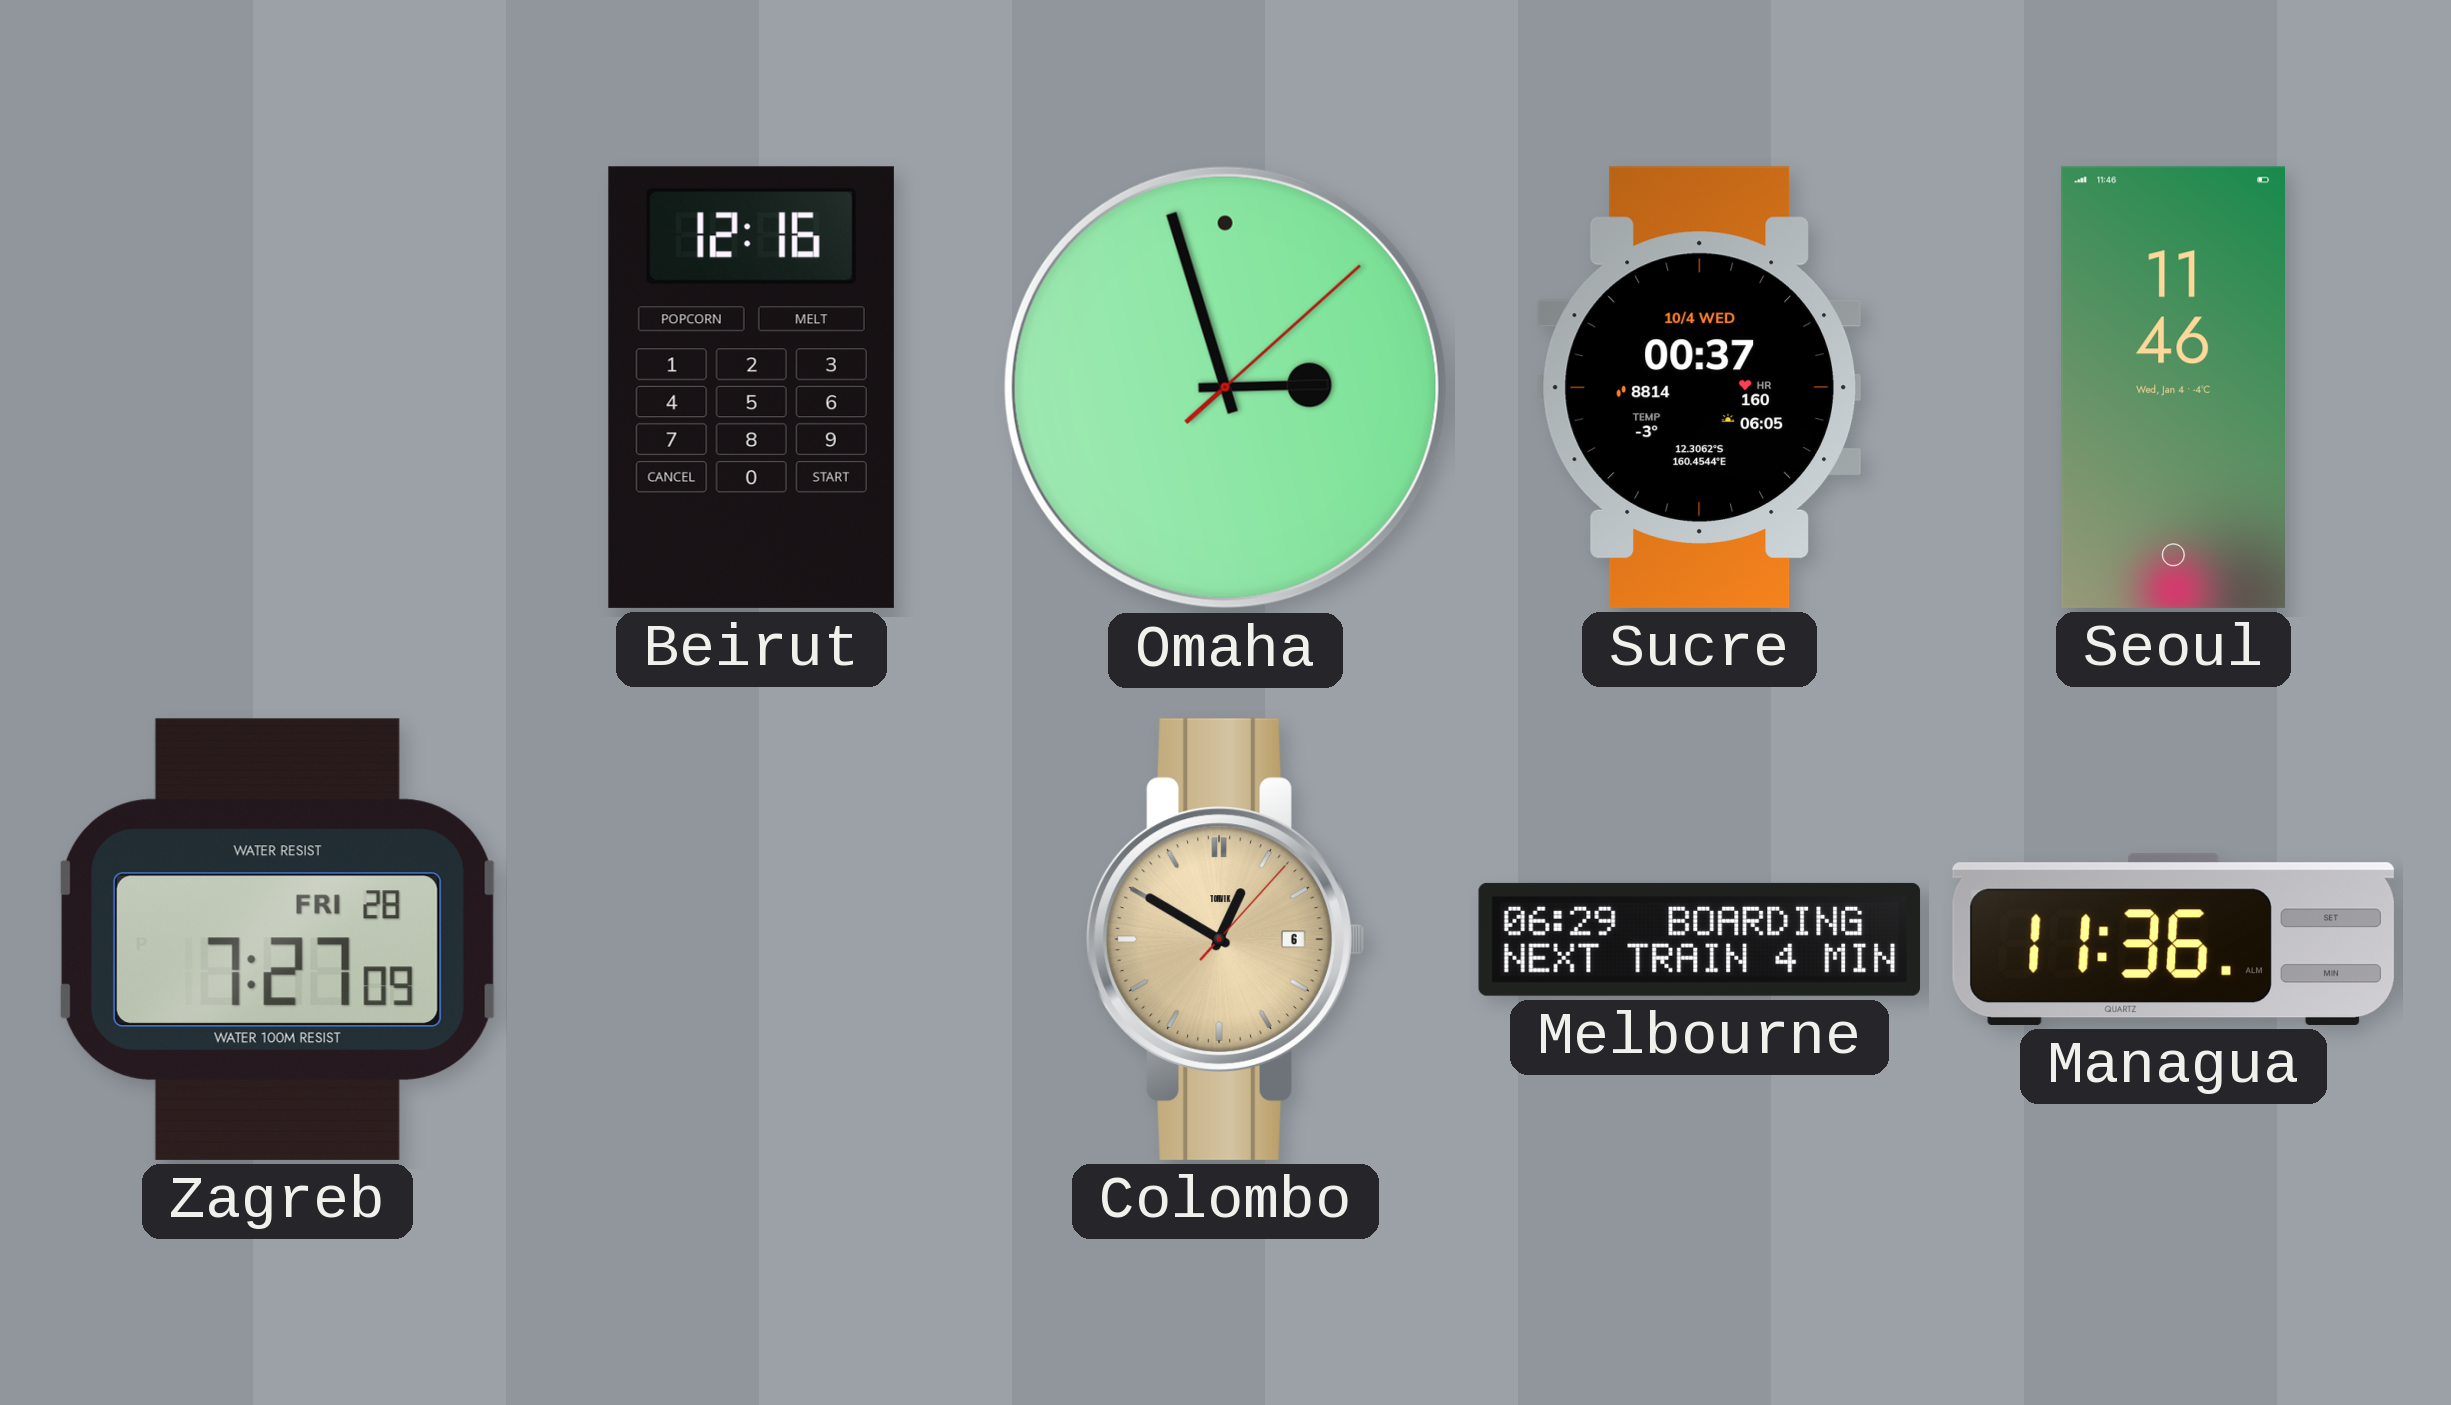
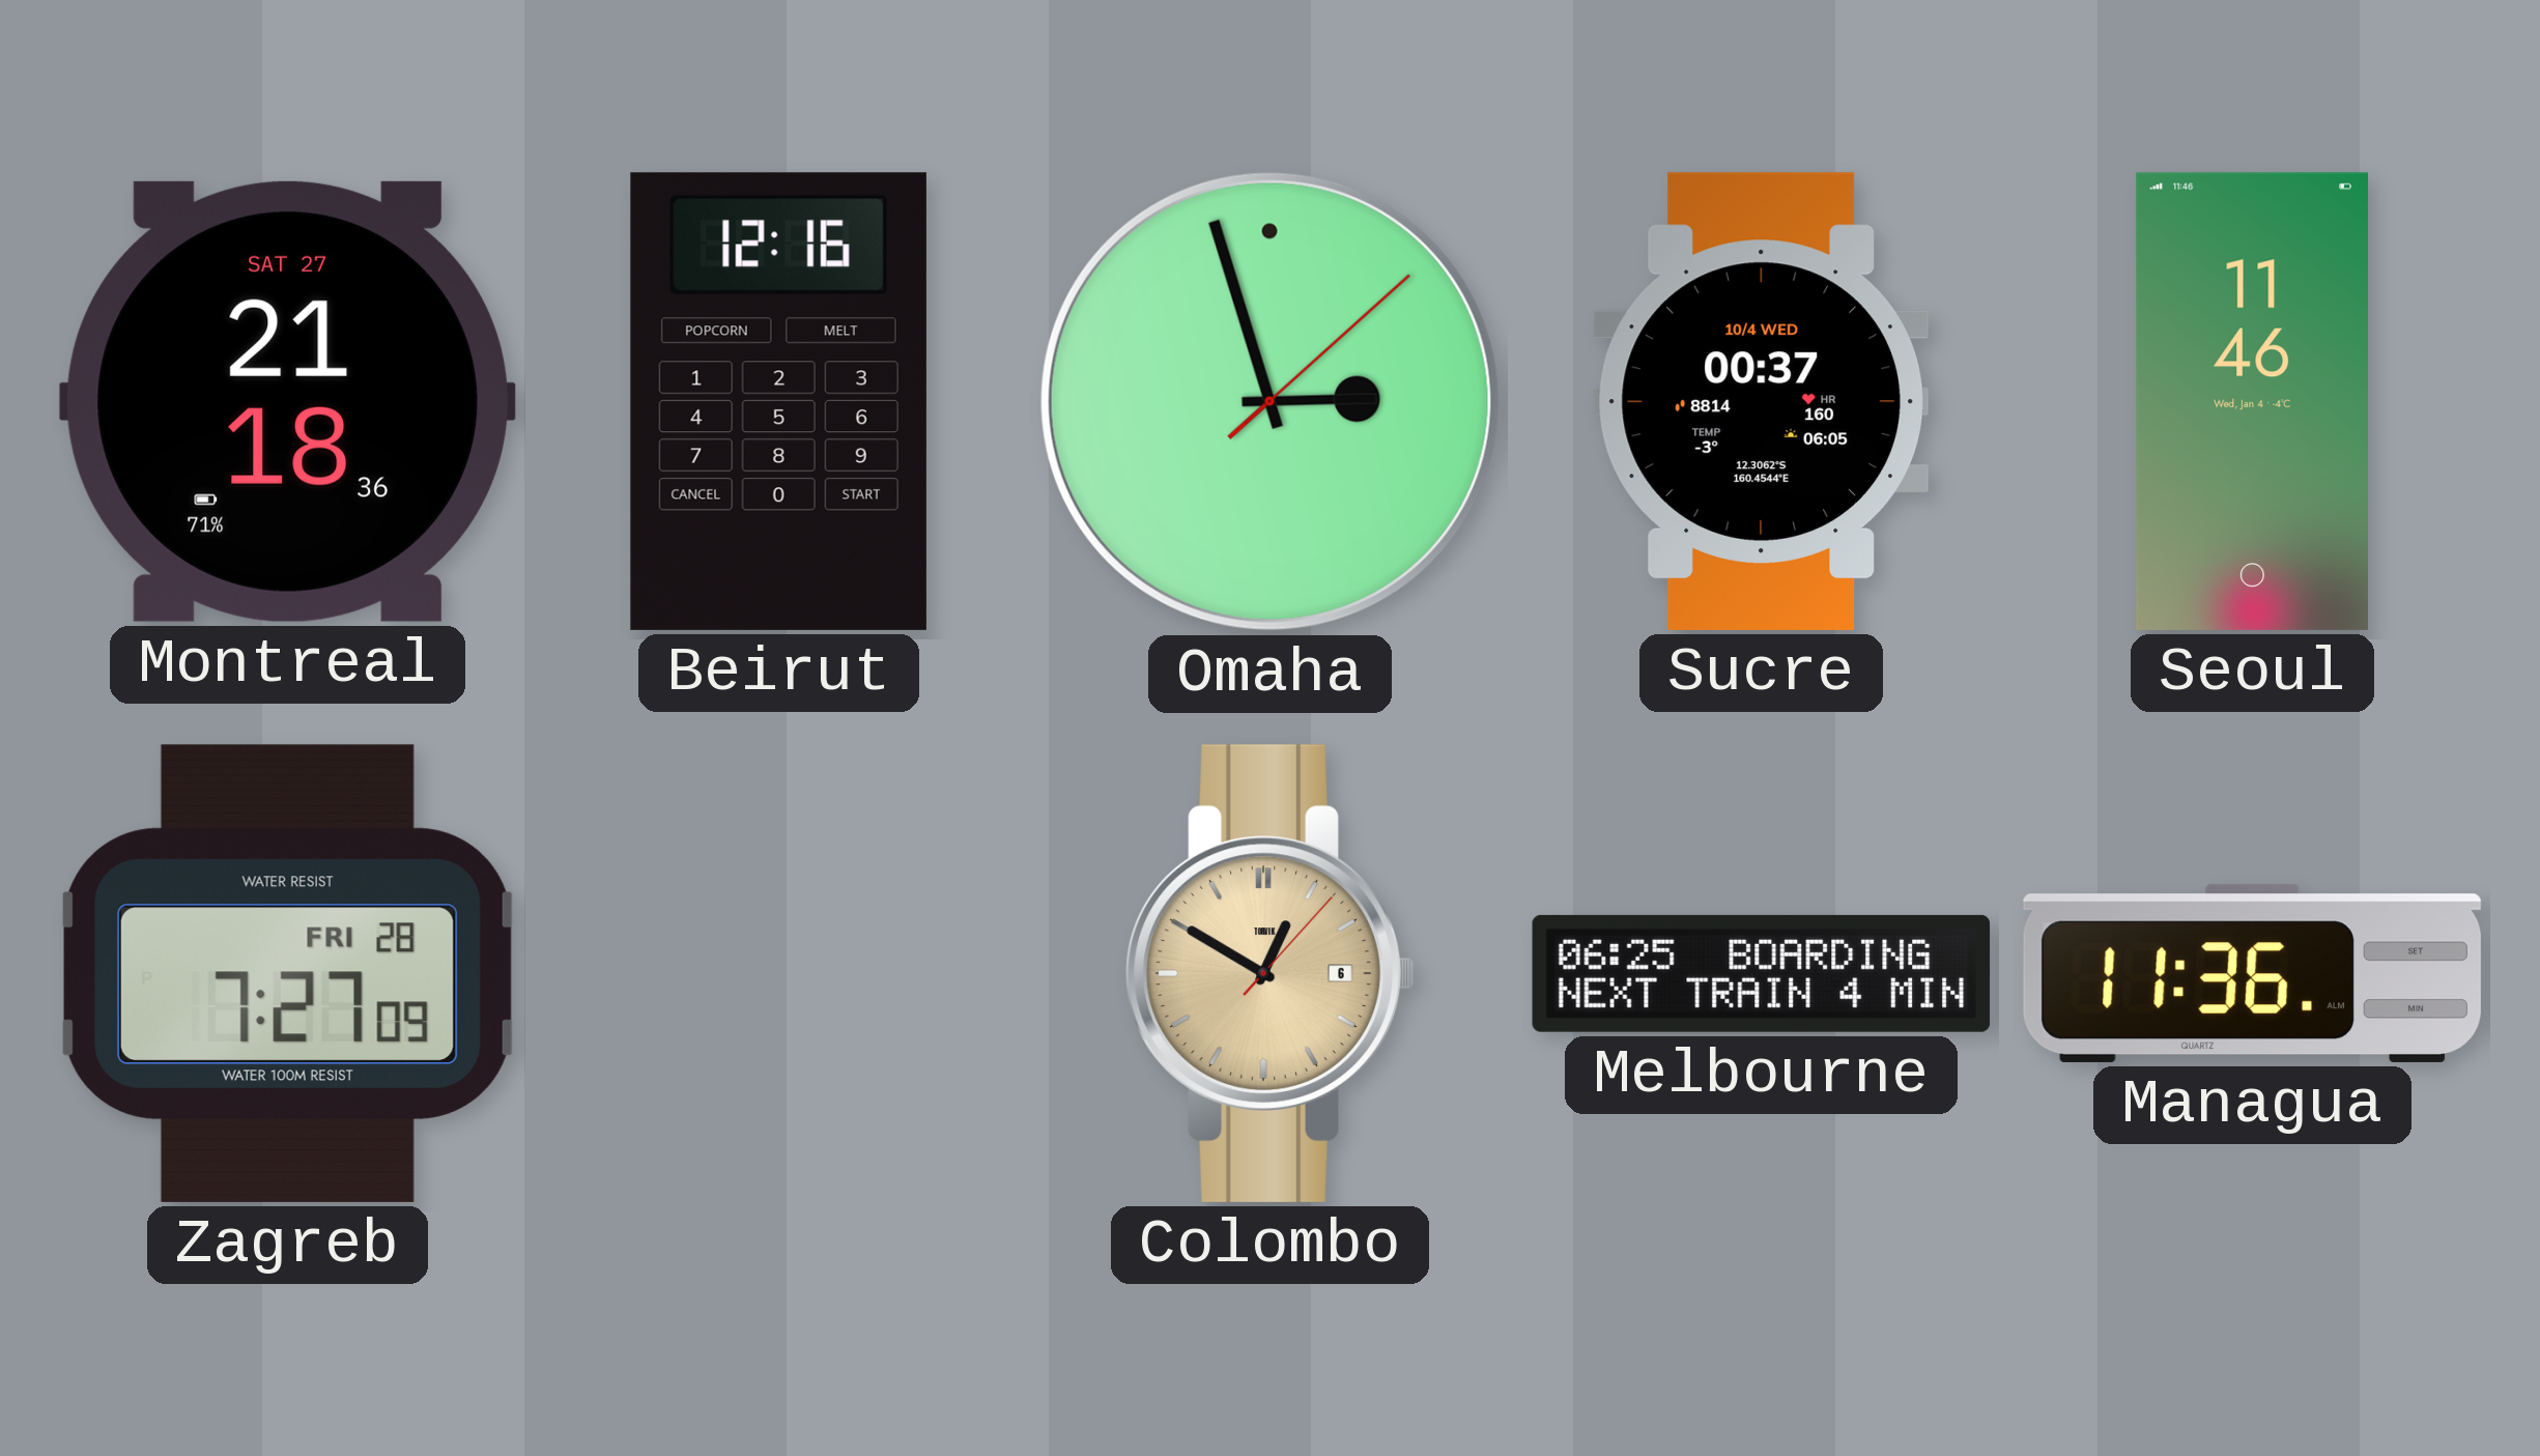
Montreal: none -> 21:18 (287, 401)
Melbourne: 06:29 -> 06:25 (1762, 973)
